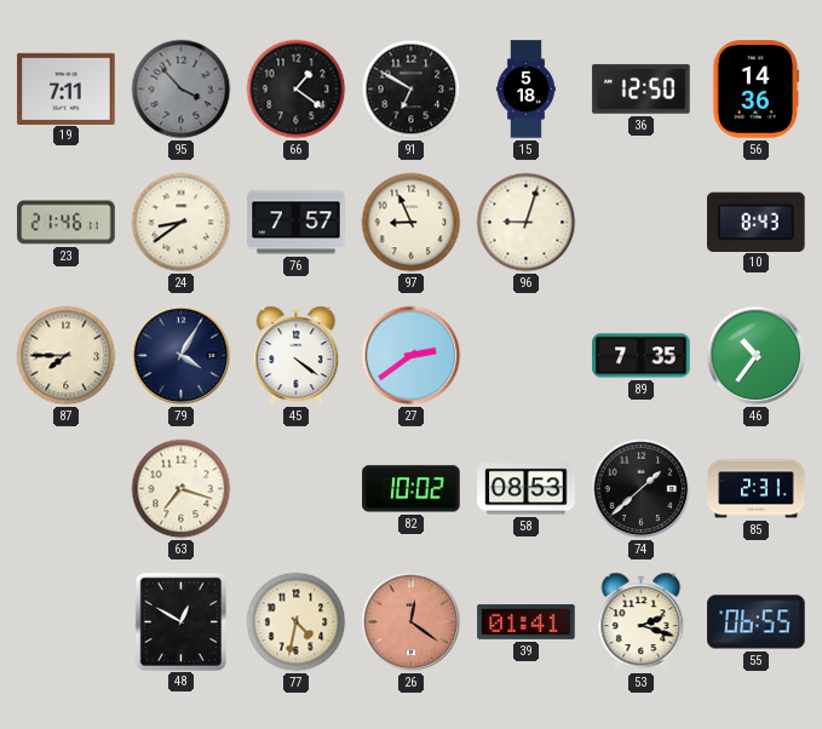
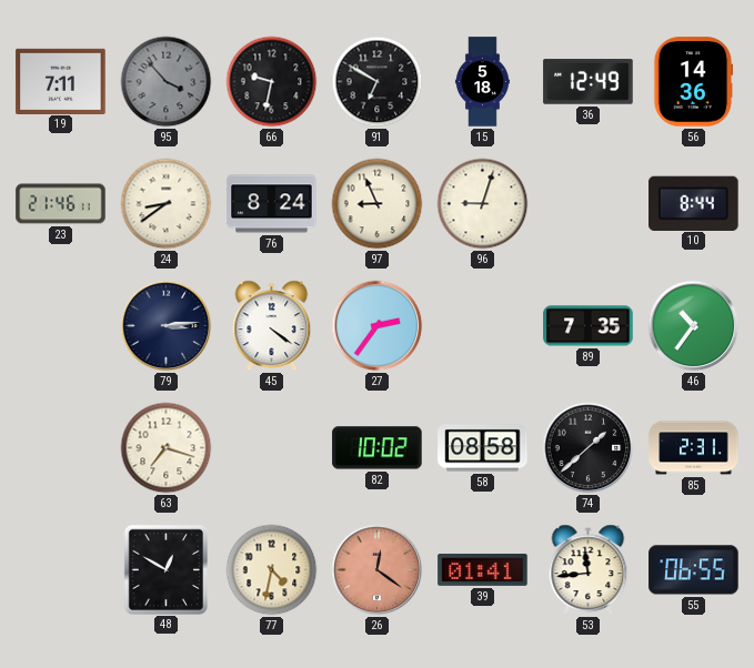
66: 1:21 -> 9:32 (272, 82)
36: 12:50 -> 12:49 (589, 82)
76: 7:57 -> 8:24 (272, 204)
10: 8:43 -> 8:44 (694, 203)
87: 7:45 -> none (67, 356)
79: 4:05 -> 3:14 (167, 326)
27: 2:39 -> 2:36 (378, 326)
58: 08:53 -> 08:58 (483, 448)
53: 2:18 -> 11:44 (589, 569)
